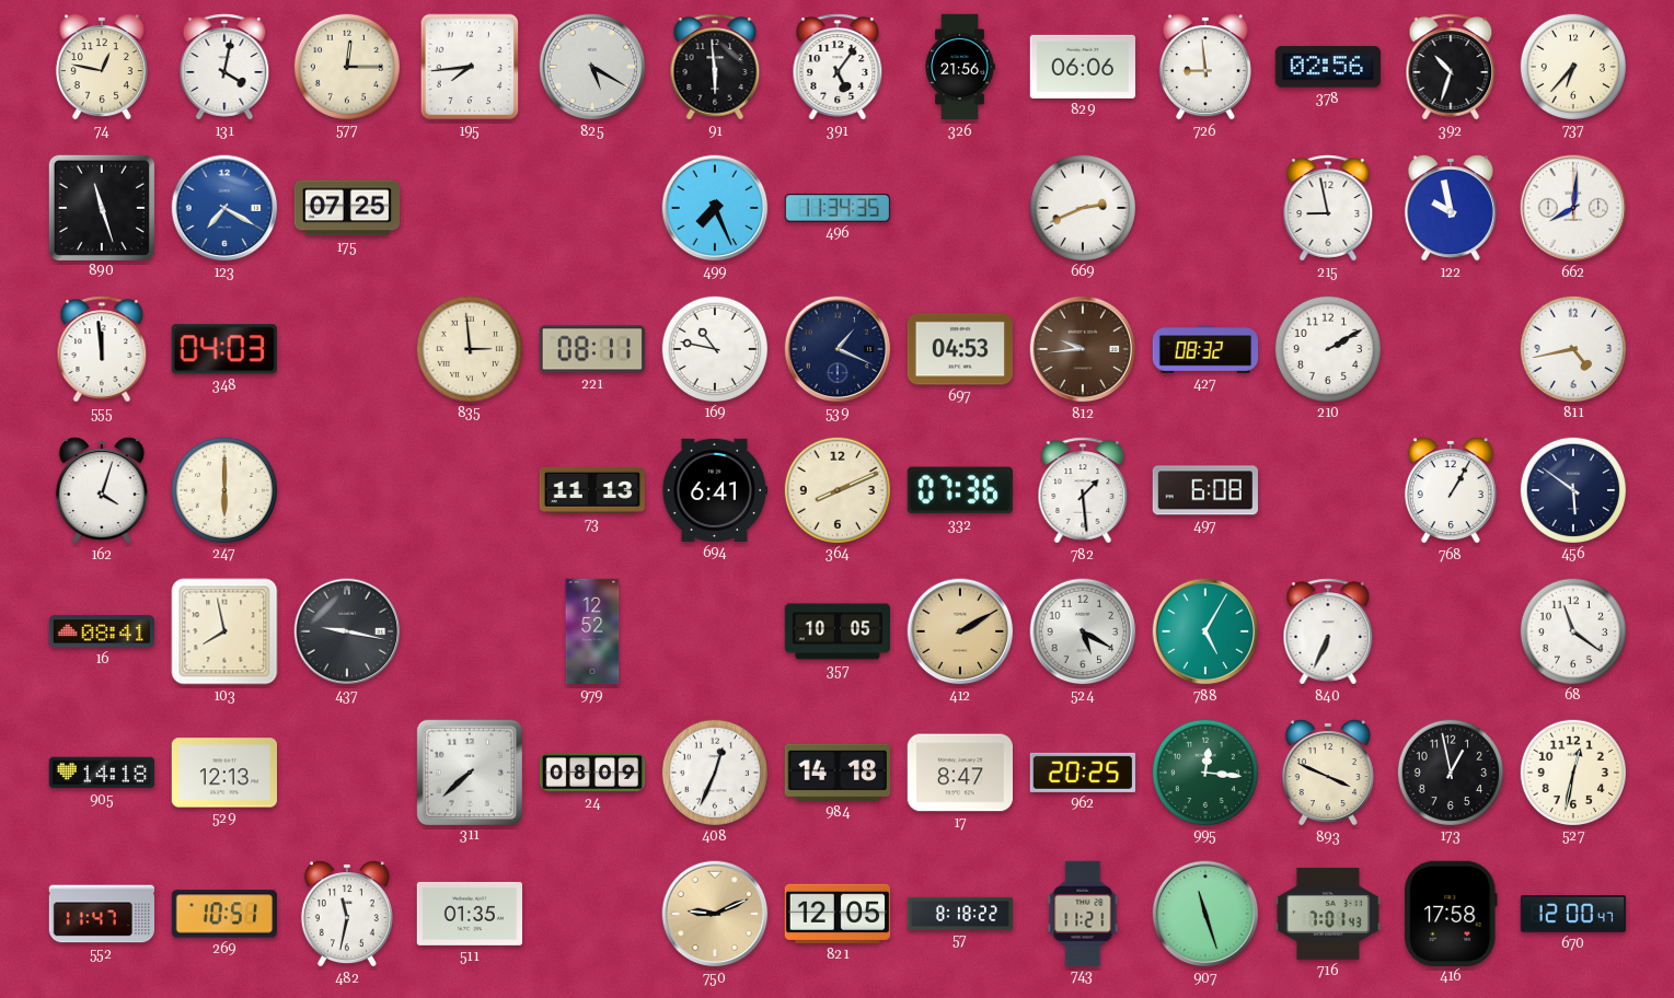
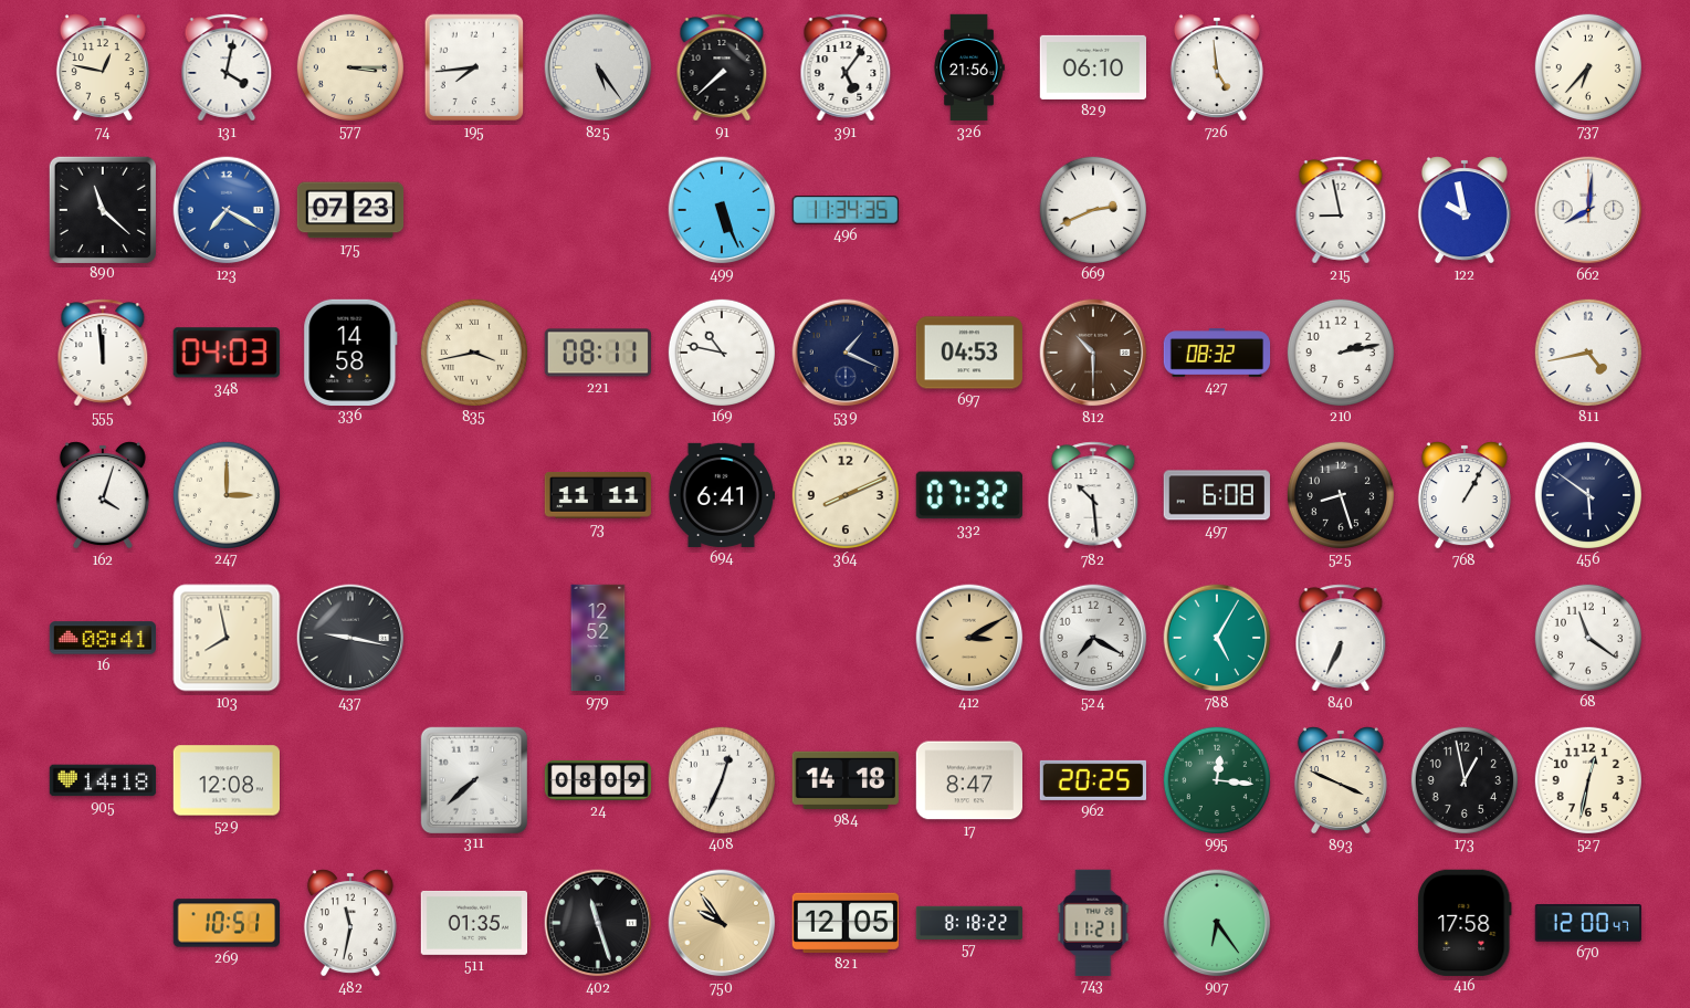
577: 12:15 -> 3:15 (349, 66)
825: 5:20 -> 5:24 (598, 67)
91: 5:59 -> 7:38 (722, 67)
829: 06:06 -> 06:10 (1092, 67)
726: 8:59 -> 4:59 (1217, 67)
378: 02:56 -> none (1328, 67)
392: 10:33 -> none (1451, 67)
890: 11:27 -> 11:22 (102, 209)
175: 07:25 -> 07:23 (350, 210)
499: 7:26 -> 5:26 (722, 210)
336: none -> 14:58 (350, 351)
835: 2:59 -> 3:43 (473, 351)
812: 9:44 -> 10:30 (1093, 353)
210: 2:10 -> 2:13 (1340, 351)
247: 6:00 -> 3:00 (225, 494)
73: 11:13 -> 11:11 (597, 495)
332: 07:36 -> 07:32 (969, 495)
782: 1:29 -> 10:29 (1093, 495)
525: none -> 8:27 (1340, 494)
357: 10:05 -> none (836, 631)
412: 2:10 -> 3:10 (969, 638)
524: 5:20 -> 7:20 (1093, 638)
529: 12:13 -> 12:08 (225, 780)
552: 11:47 -> none (102, 914)
402: none -> 11:27 (598, 923)
750: 9:11 -> 9:54 (722, 923)
907: 11:27 -> 6:24 (1217, 923)
716: 7:01 -> none (1327, 914)
